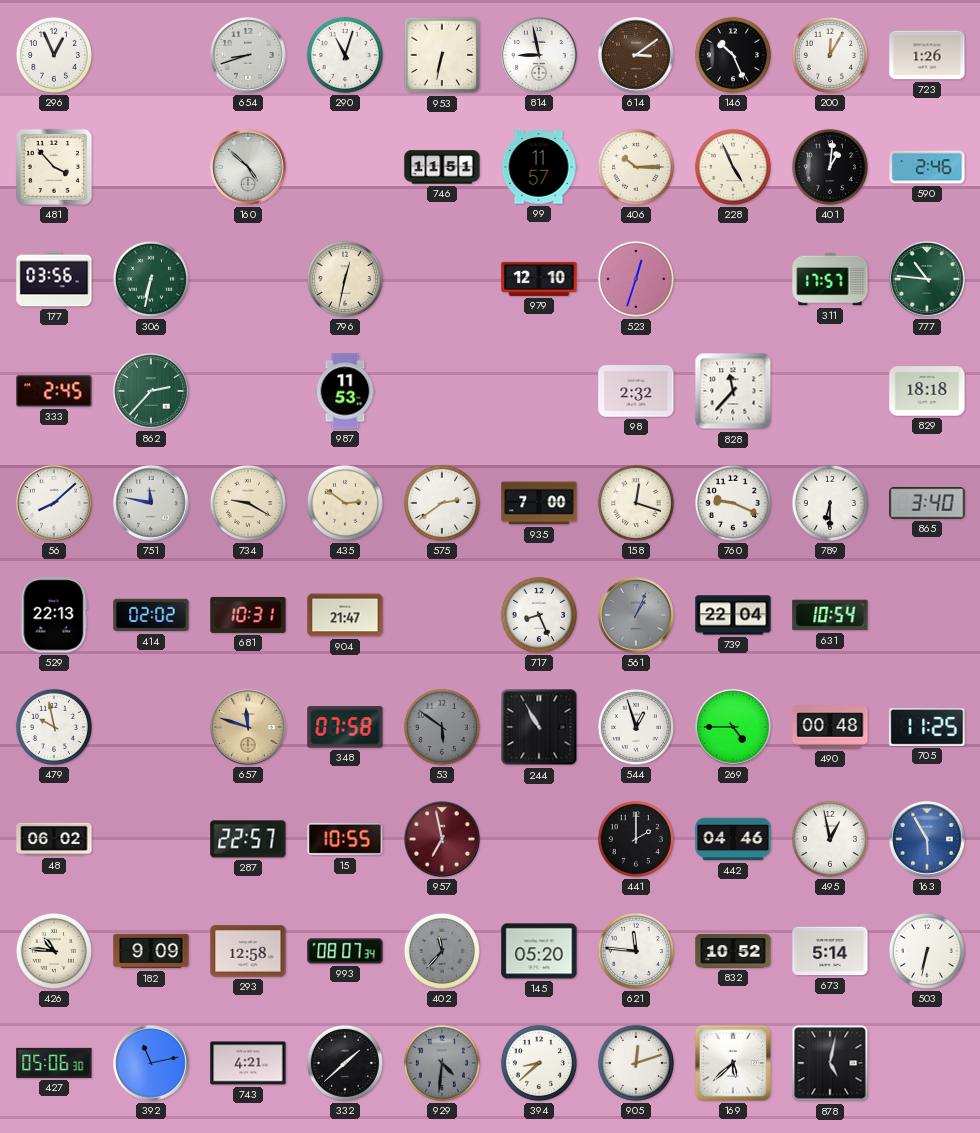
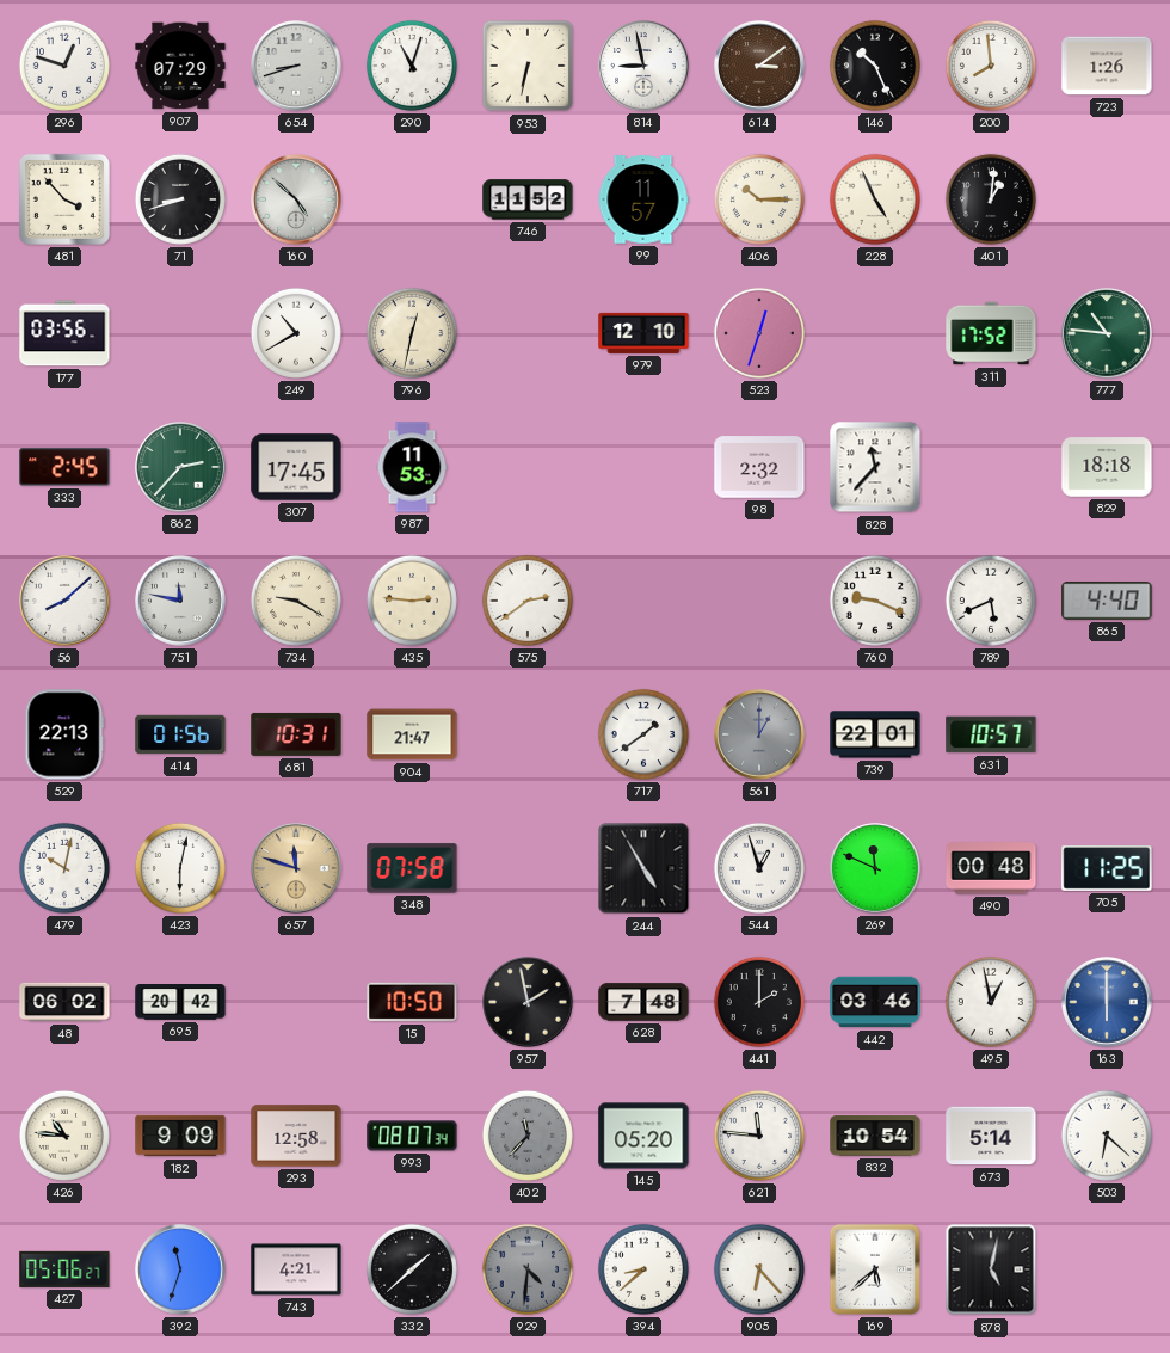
296: 12:56 -> 12:48 (64, 66)
907: none -> 07:29 (180, 66)
200: 12:05 -> 7:59 (991, 66)
71: none -> 8:42 (180, 199)
746: 11:51 -> 11:52 (528, 199)
590: 2:46 -> none (927, 167)
306: 6:32 -> none (151, 279)
249: none -> 10:40 (296, 333)
311: 17:57 -> 17:52 (991, 333)
307: none -> 17:45 (296, 467)
435: 2:51 -> 2:46 (412, 601)
935: 7:00 -> none (539, 503)
158: 12:18 -> none (636, 503)
789: 6:30 -> 5:41 (991, 601)
865: 3:40 -> 4:40 (1107, 601)
414: 02:02 -> 01:56 (180, 734)
717: 8:26 -> 1:39 (643, 734)
561: 1:04 -> 1:00 (759, 734)
739: 22:04 -> 22:01 (875, 734)
631: 10:54 -> 10:57 (991, 734)
479: 9:58 -> 10:02 (64, 868)
423: none -> 6:02 (180, 868)
53: 5:51 -> none (442, 727)
244: 10:55 -> 4:55 (643, 868)
269: 4:45 -> 11:49 (875, 868)
695: none -> 20:42 (180, 1003)
287: 22:57 -> none (248, 839)
15: 10:55 -> 10:50 (412, 1002)
957: 6:58 -> 1:58 (528, 1002)
957 dial: burgundy -> black (528, 1002)
628: none -> 7:48 (643, 1002)
442: 04:46 -> 03:46 (875, 1002)
163: 5:55 -> 6:00 (1107, 1002)
832: 10:52 -> 10:54 (875, 1136)
503: 6:32 -> 6:22 (1107, 1136)
427: 05:06:30 -> 05:06:27 (64, 1269)
392: 11:13 -> 11:33 (180, 1269)
905: 12:12 -> 6:23 (759, 1269)
